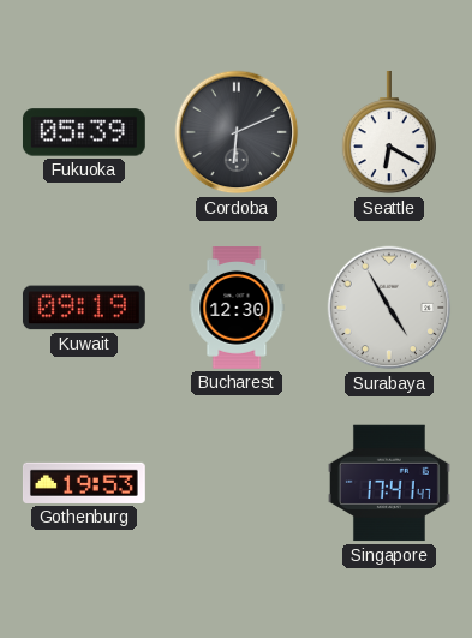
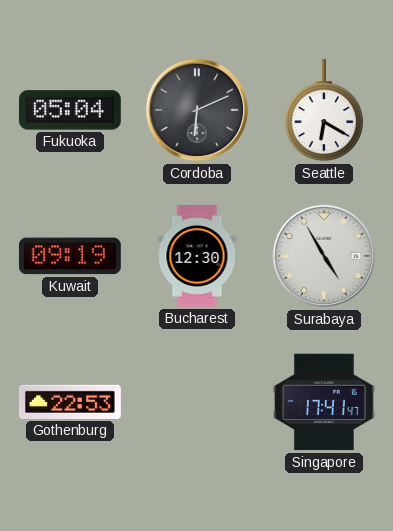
Fukuoka: 05:39 -> 05:04 (70, 110)
Gothenburg: 19:53 -> 22:53 (70, 402)
